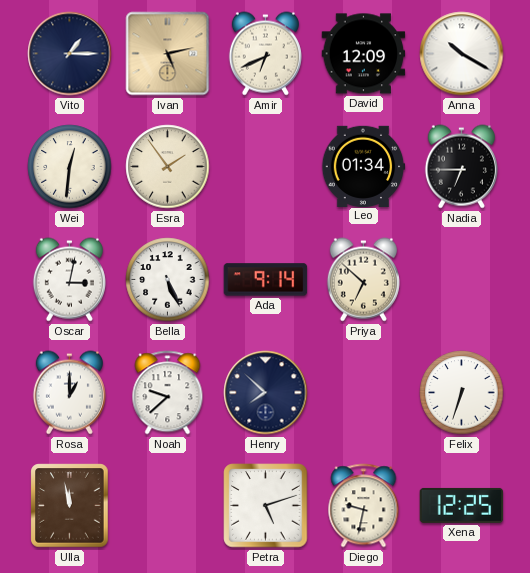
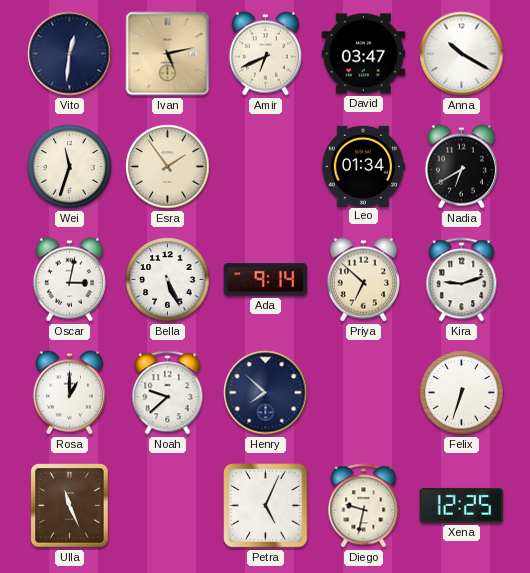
Vito: 1:15 -> 12:31 (70, 54)
David: 12:09 -> 03:47 (364, 54)
Wei: 12:31 -> 11:33 (70, 167)
Nadia: 6:45 -> 6:40 (461, 167)
Kira: none -> 9:12 (462, 280)
Ulla: 11:58 -> 11:26 (70, 506)
Petra: 5:12 -> 5:04 (266, 506)
